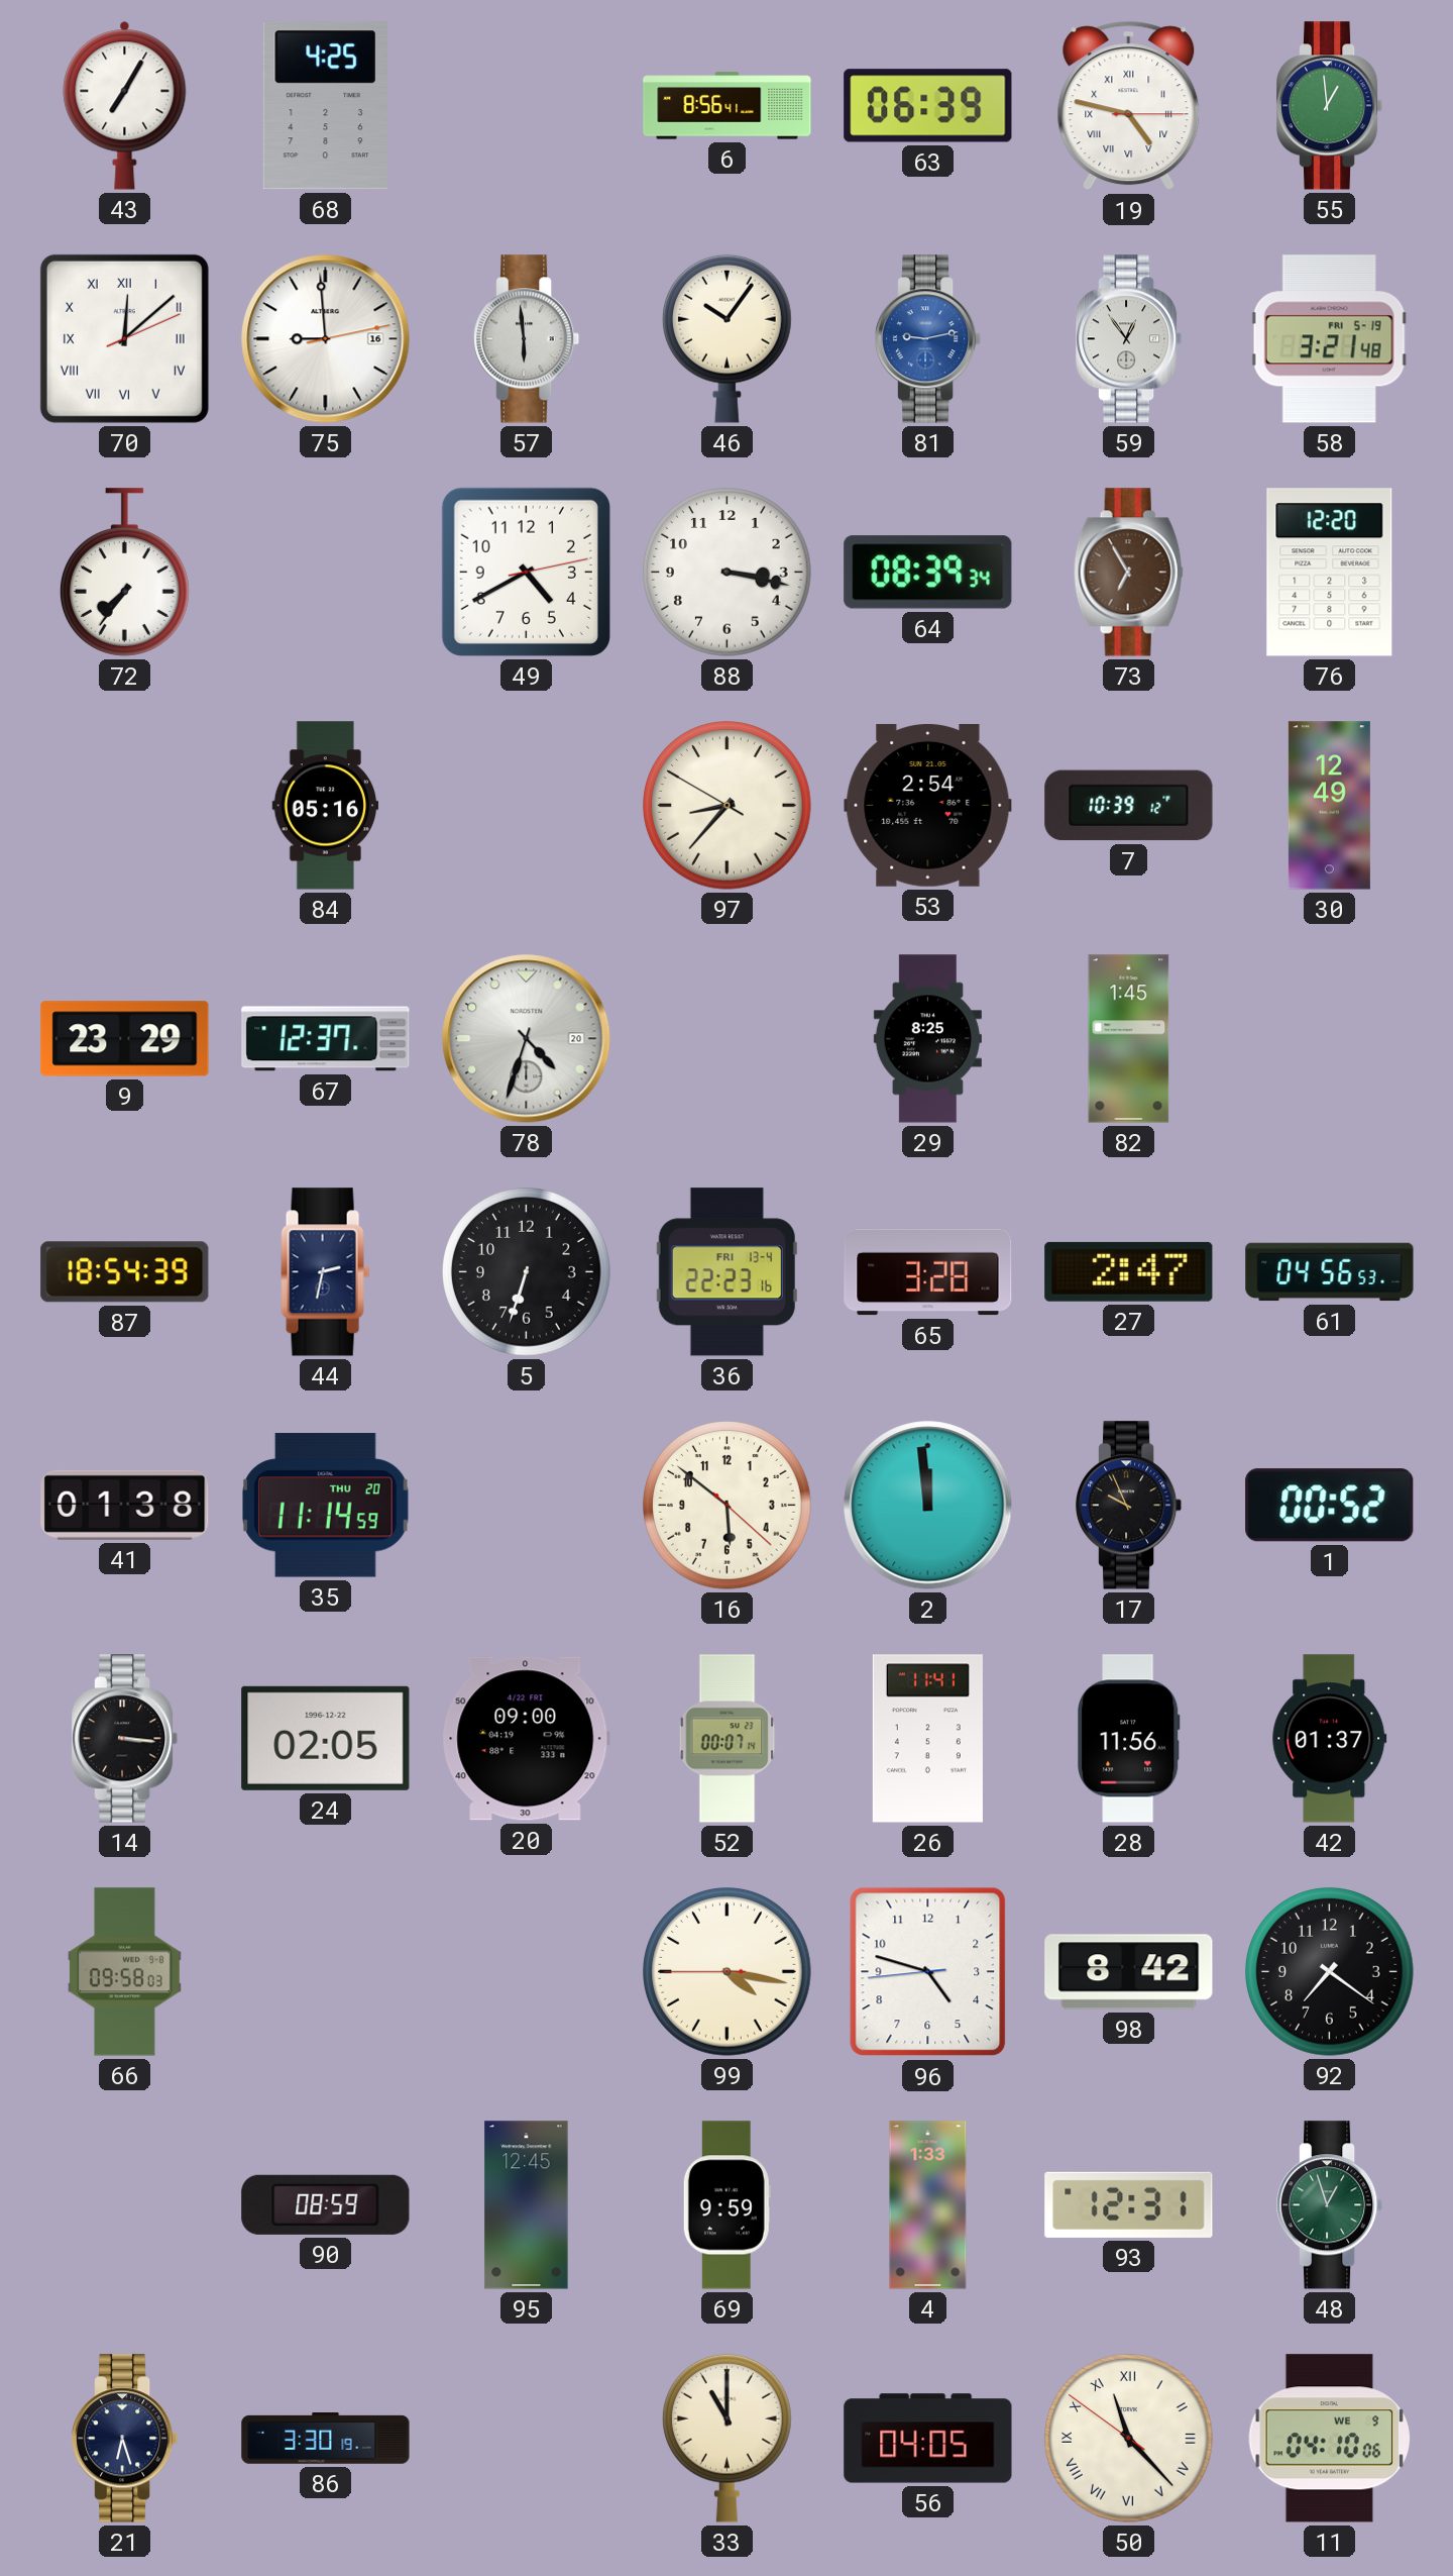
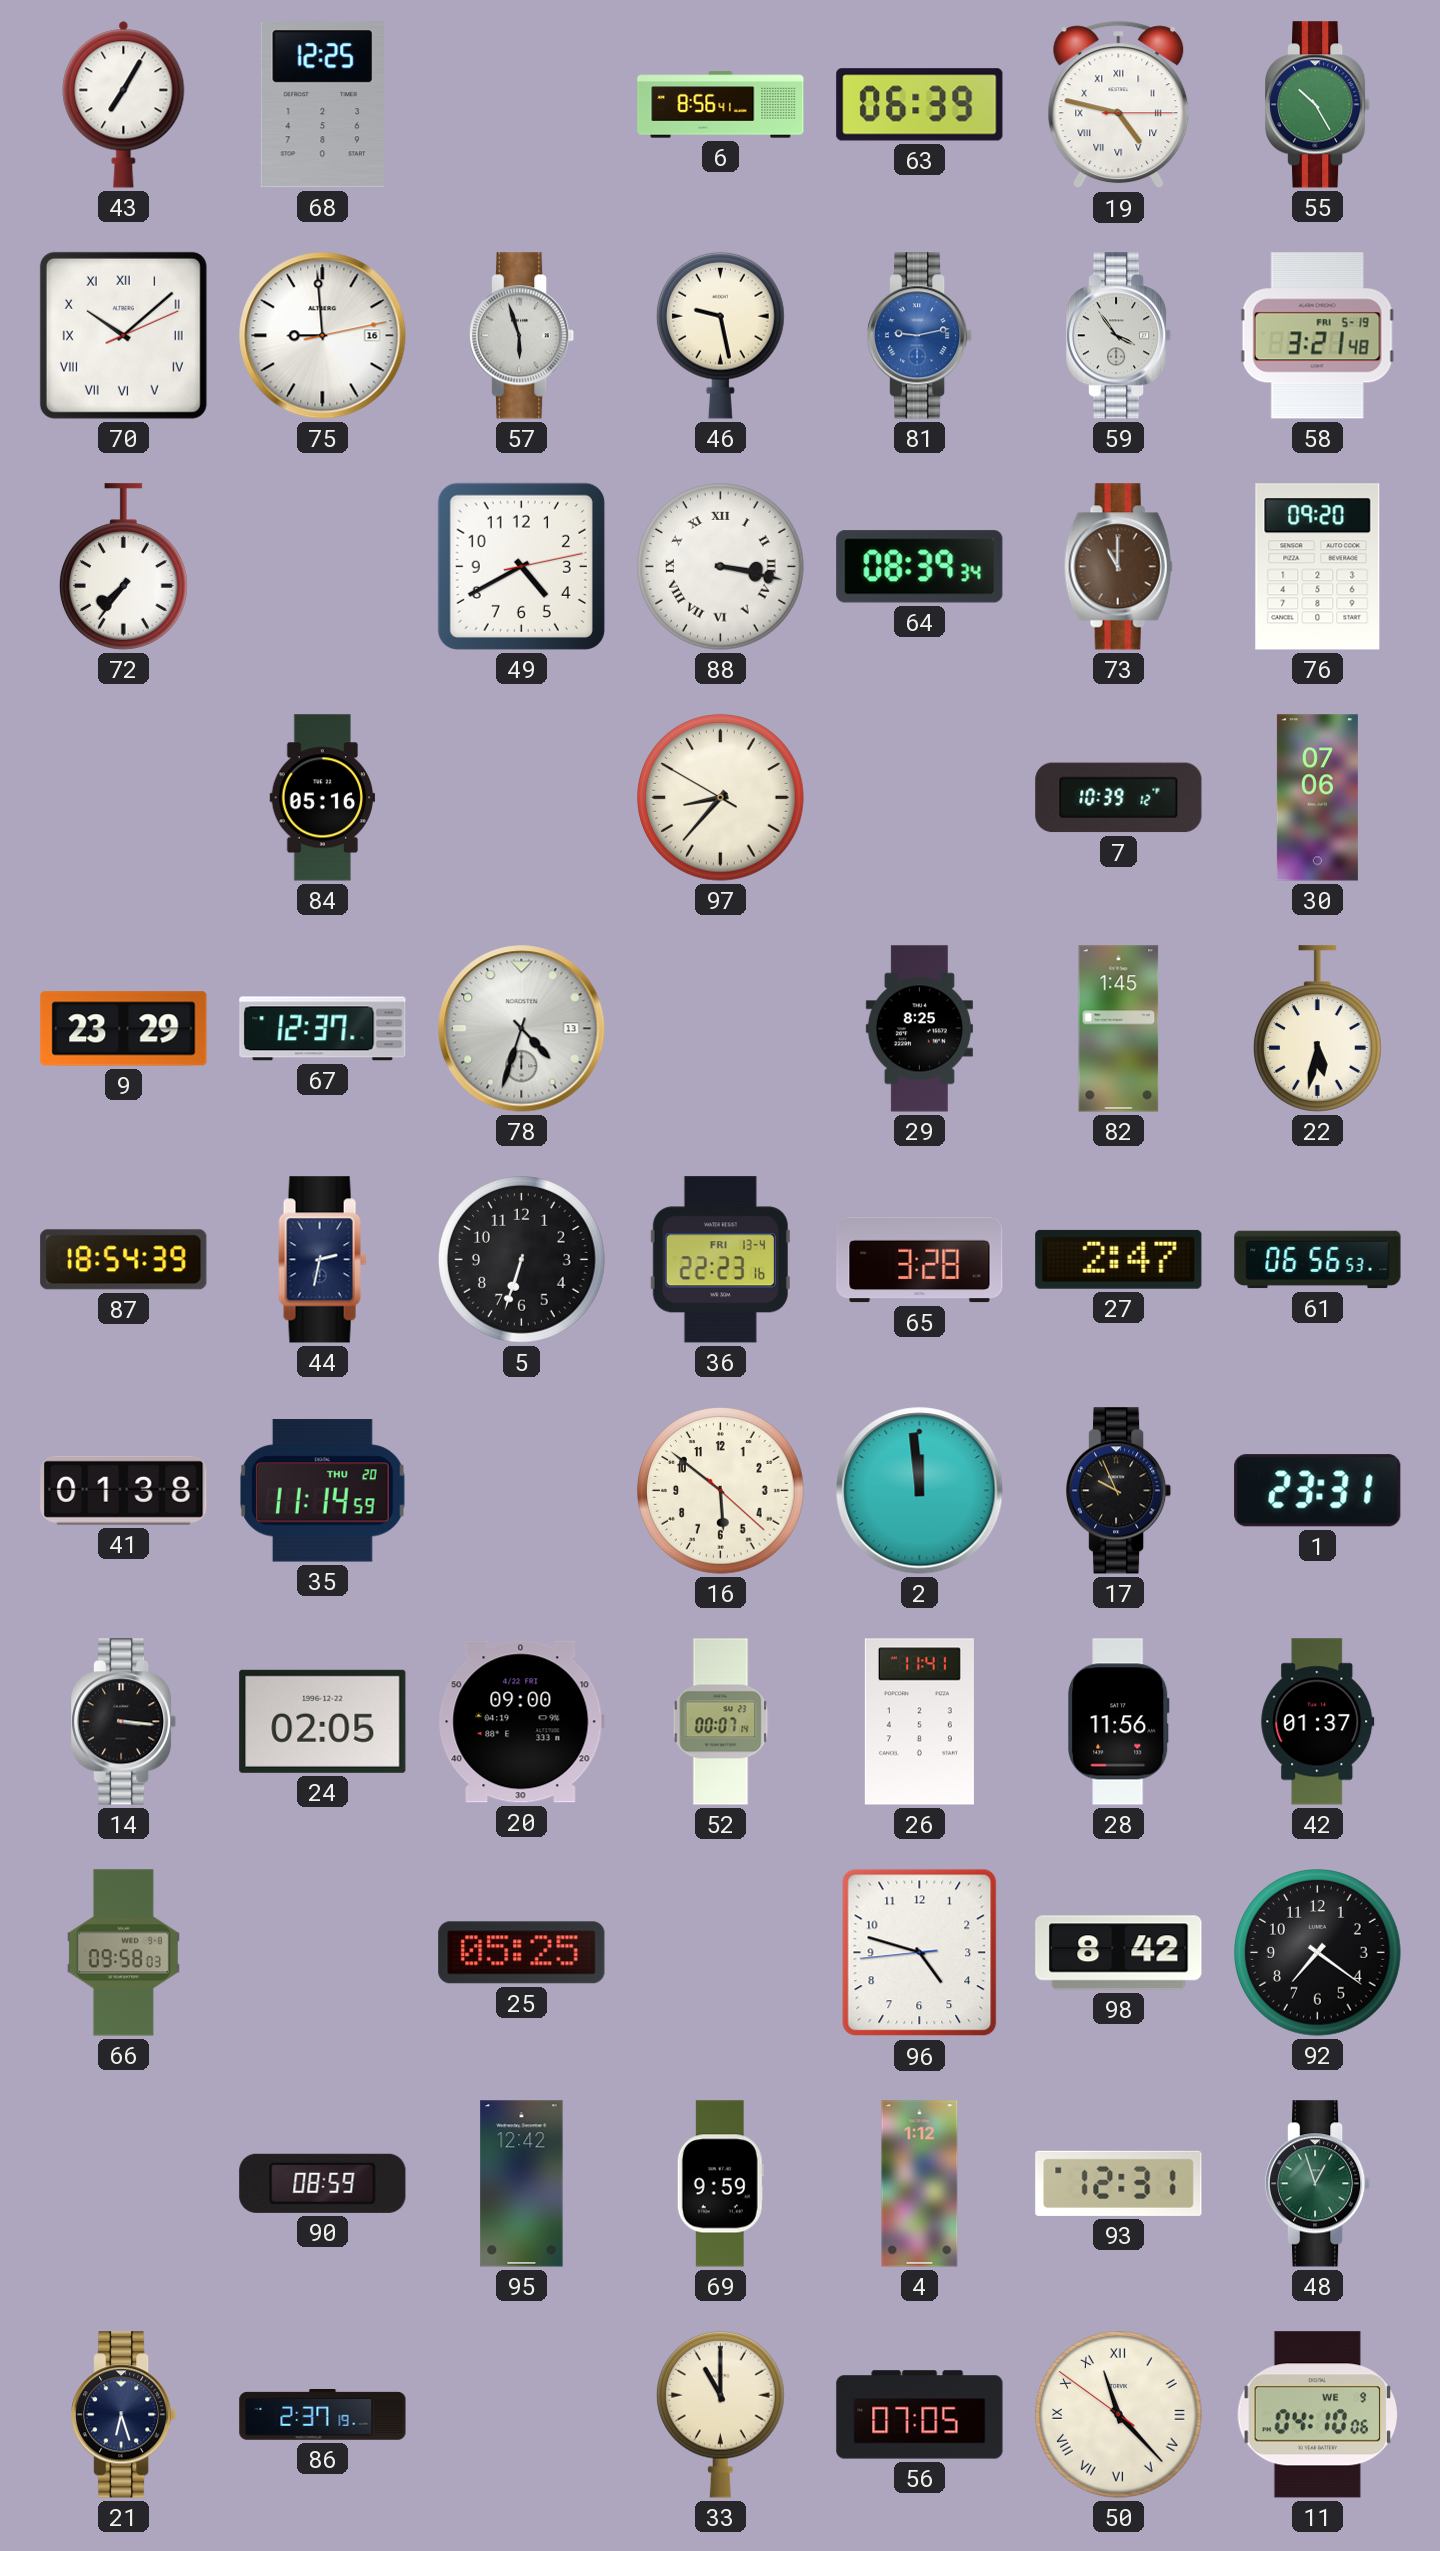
68: 4:25 -> 12:25 (322, 105)
55: 12:59 -> 10:25 (1319, 105)
70: 12:08 -> 10:08 (123, 335)
57: 5:59 -> 5:57 (523, 336)
46: 10:06 -> 9:28 (720, 335)
59: 12:54 -> 3:54 (1120, 336)
88 numerals: Arabic -> Roman (721, 567)
73: 6:55 -> 11:00 (1118, 567)
76: 12:20 -> 09:20 (1318, 567)
53: 2:54 -> none (928, 805)
30: 12:49 -> 07:06 (1317, 798)
78 date: 20 -> 13 (522, 1029)
22: none -> 5:32 (1317, 1029)
61: 04:56 -> 06:56 (1318, 1260)
1: 00:52 -> 23:31 (1318, 1491)
25: none -> 05:25 (522, 1953)
99: 4:16 -> none (728, 1972)
95: 12:45 -> 12:42 (522, 2184)
4: 1:33 -> 1:12 (920, 2184)
86: 3:30 -> 2:37 (323, 2415)
56: 04:05 -> 07:05 (920, 2415)
